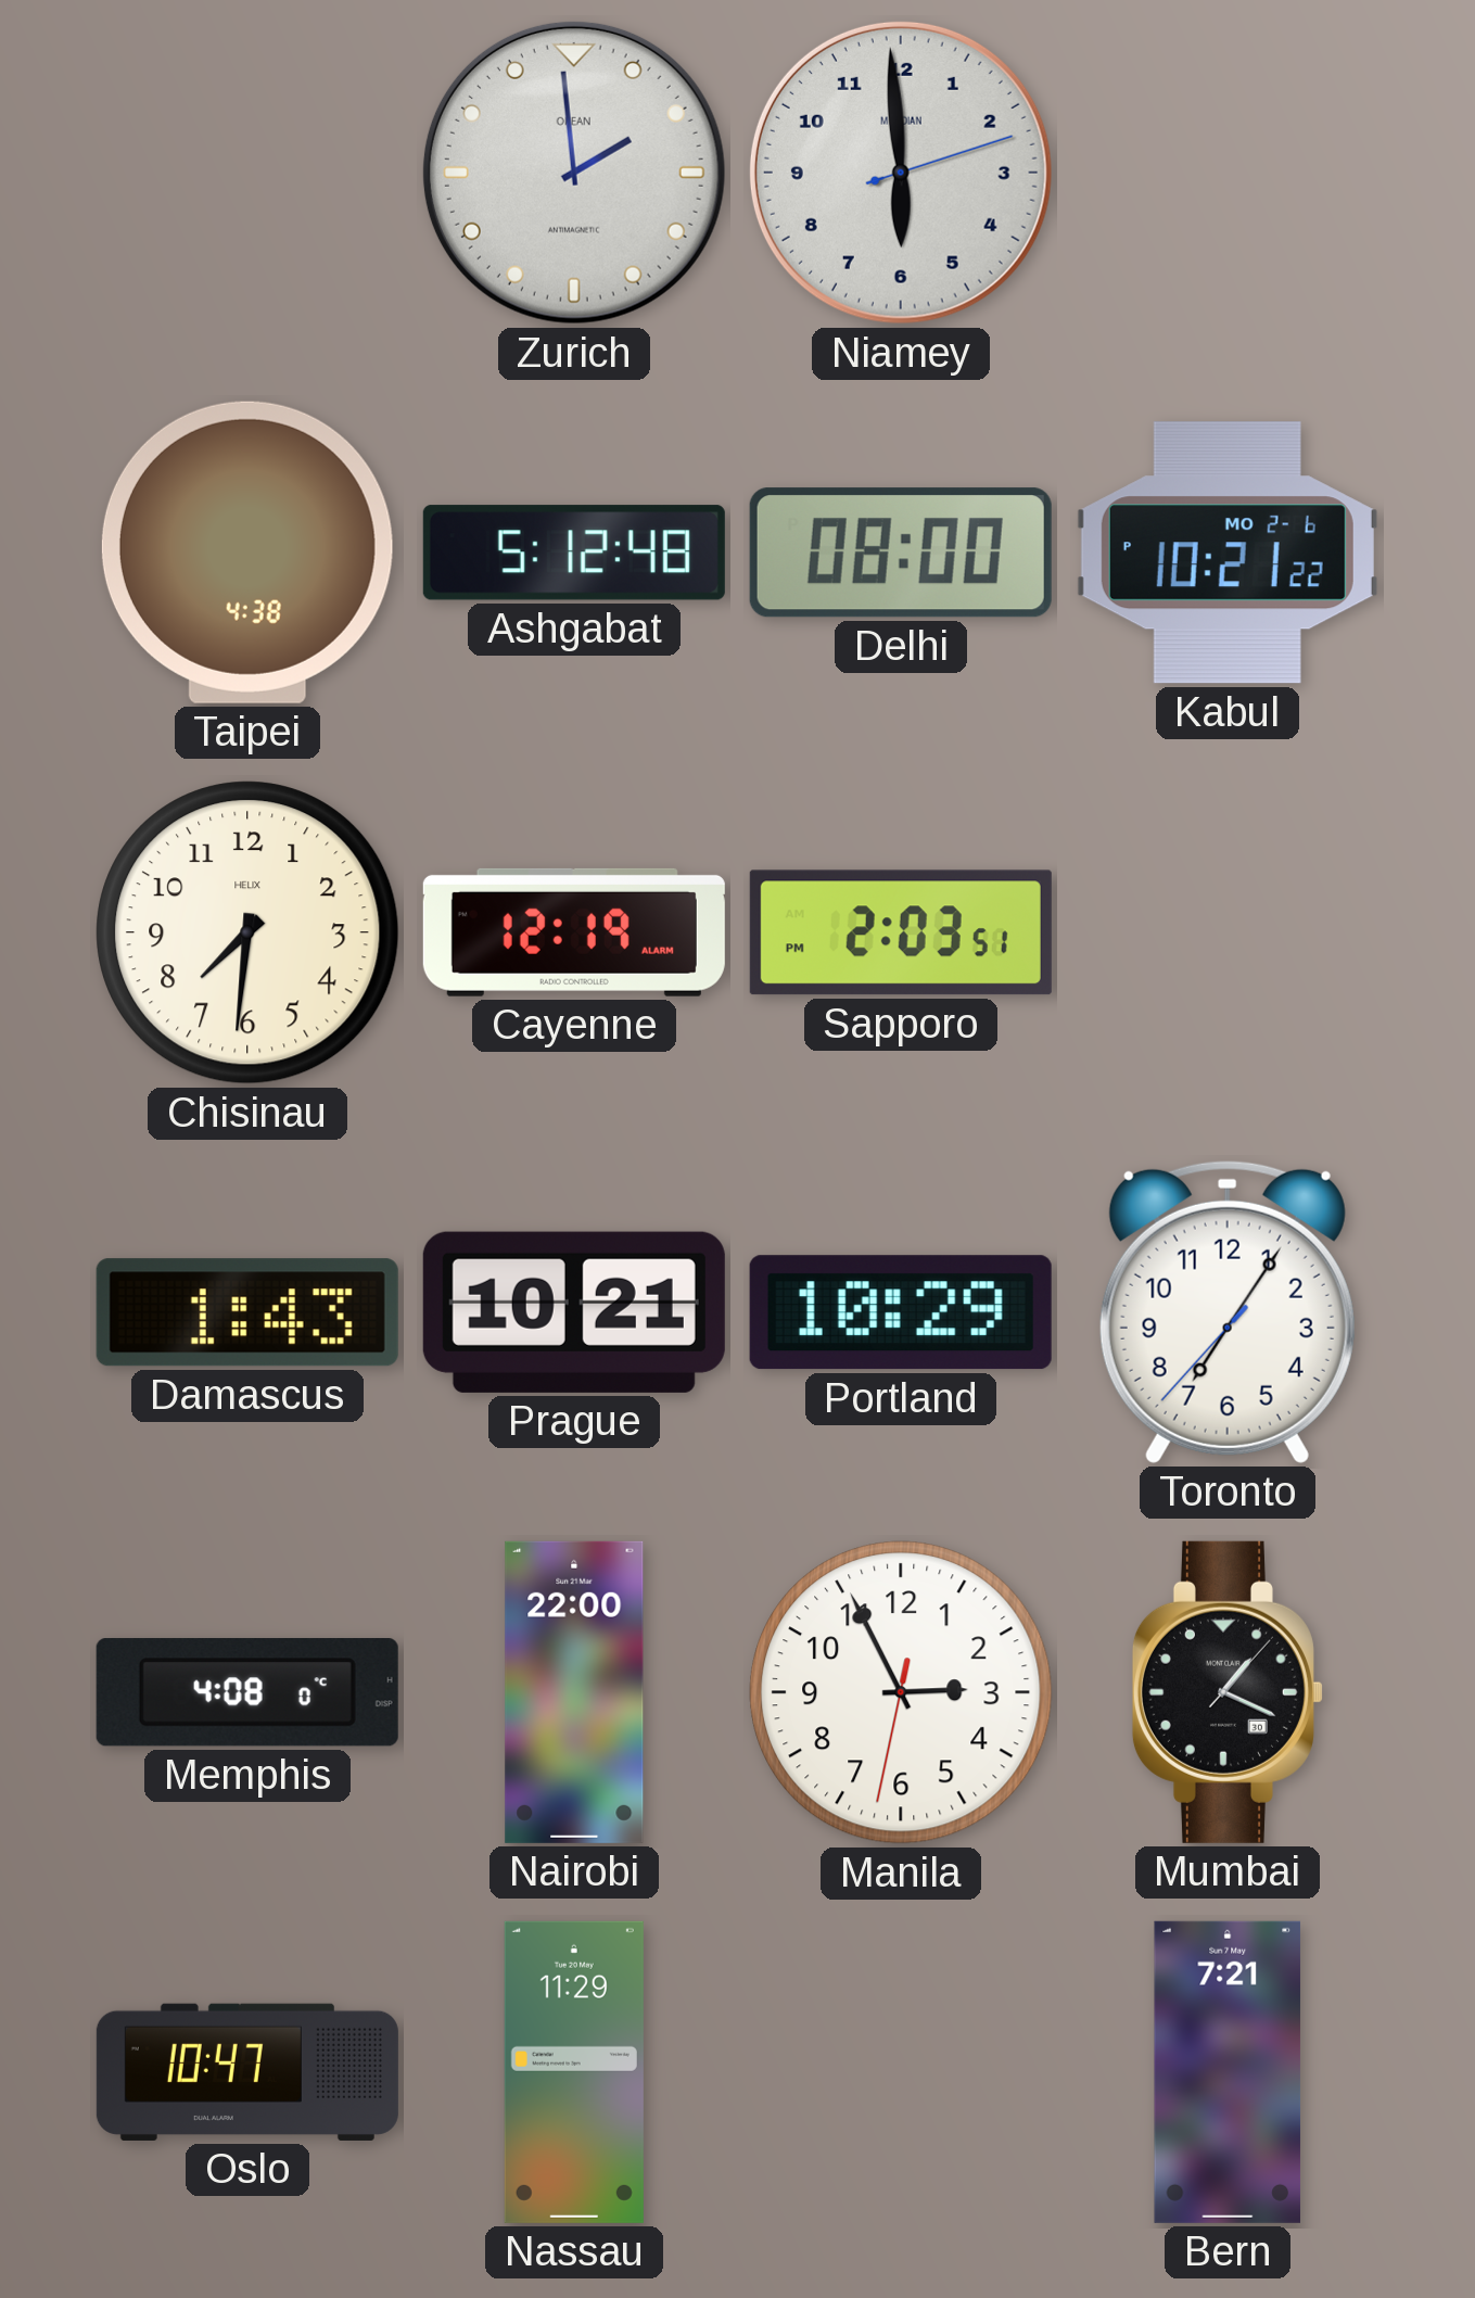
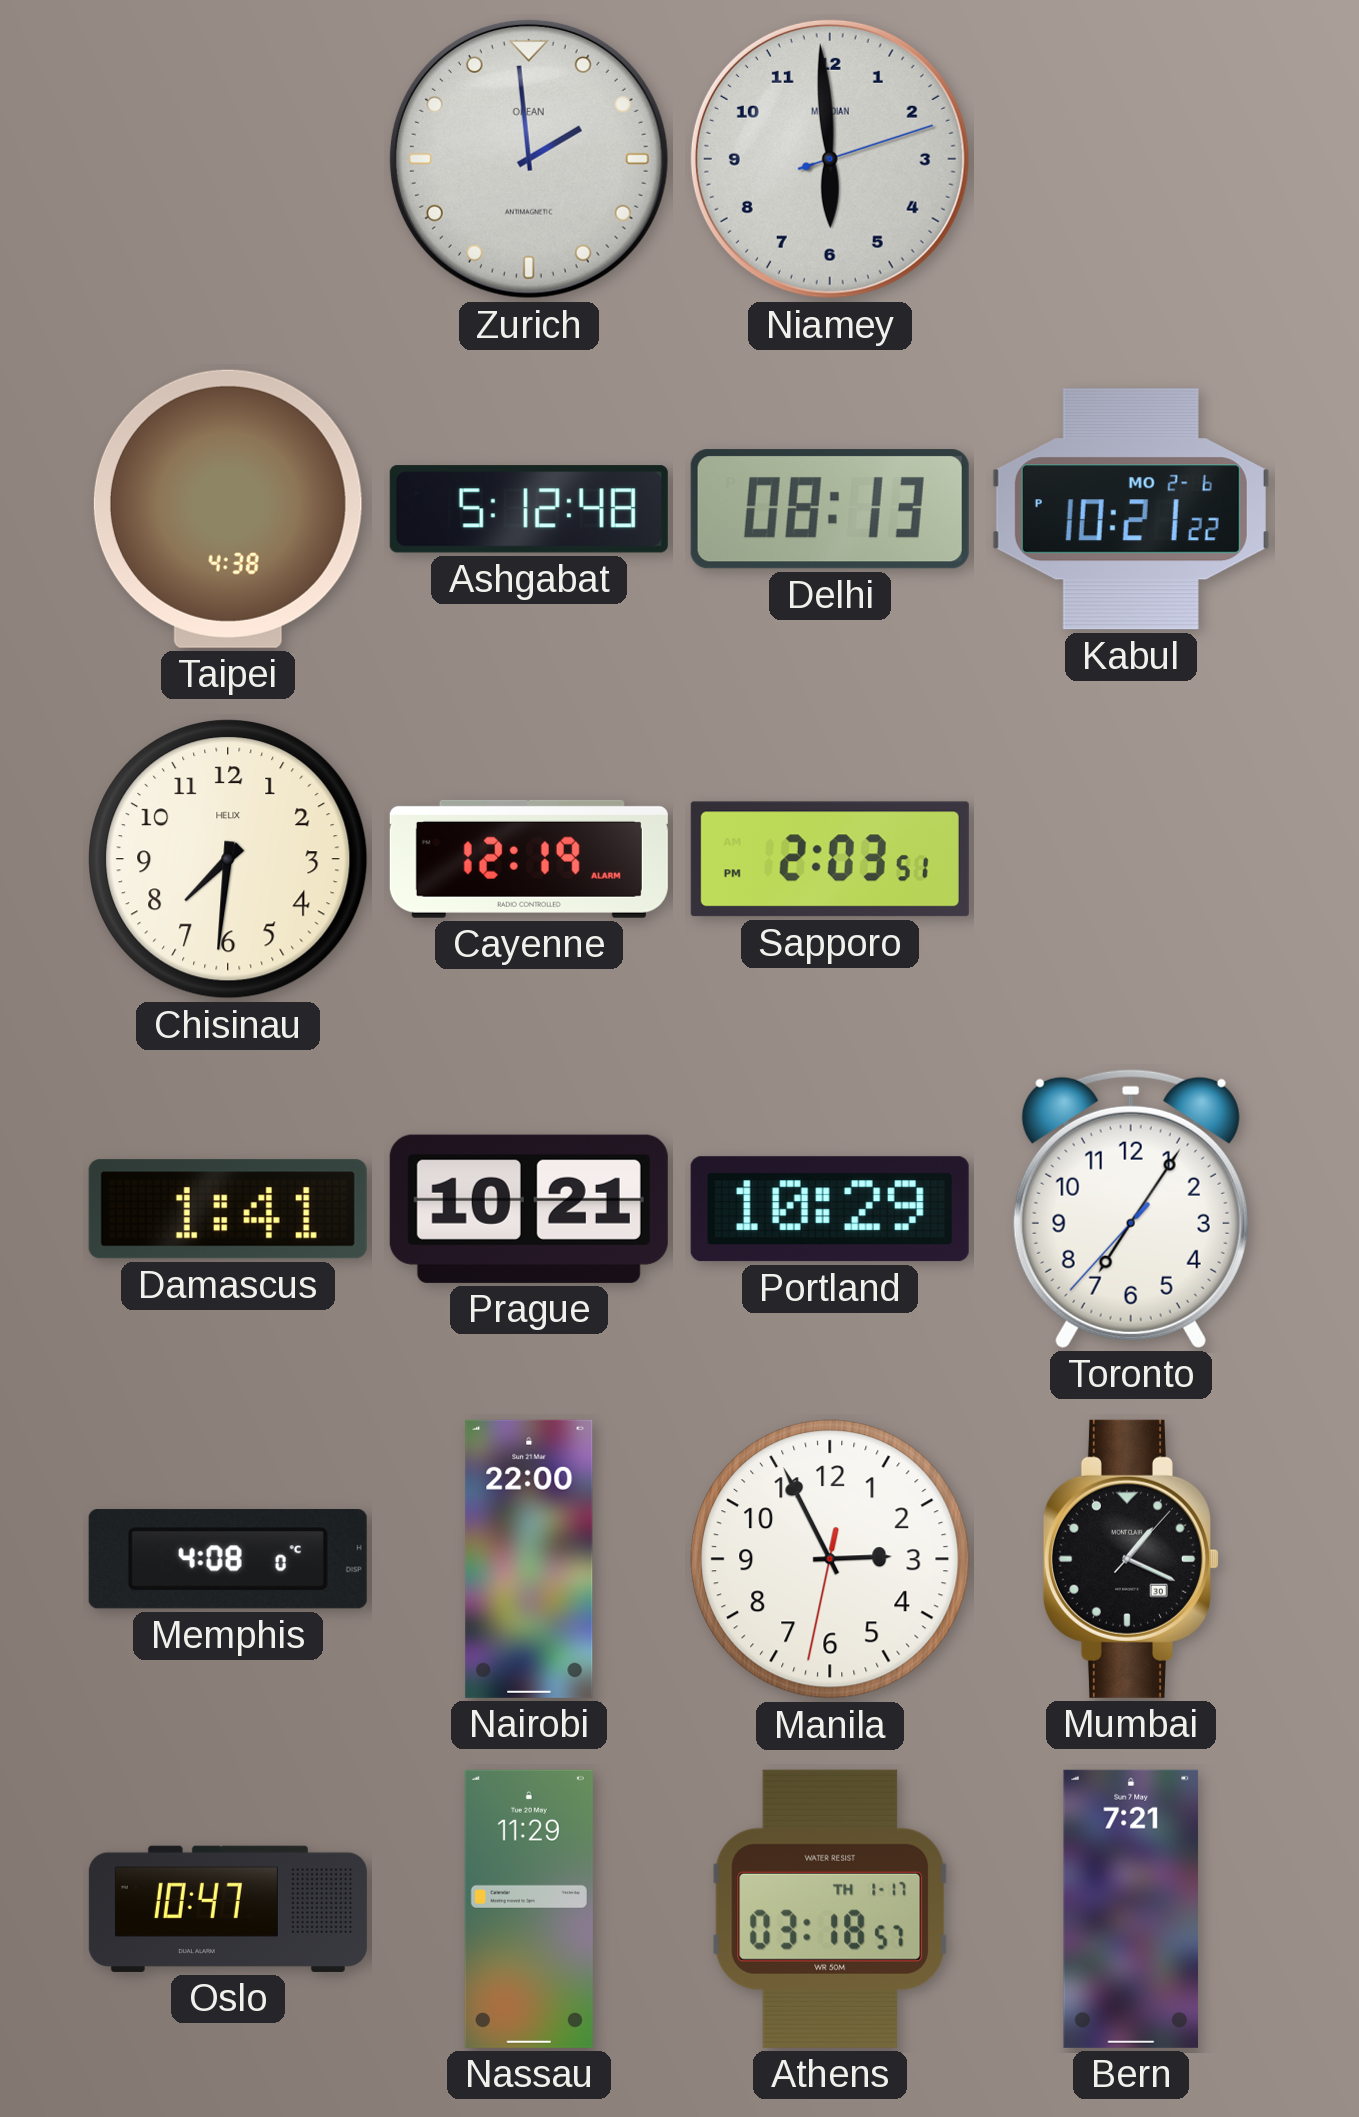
Delhi: 08:00 -> 08:13 (830, 509)
Damascus: 1:43 -> 1:41 (228, 1209)
Athens: none -> 03:18 (830, 1909)
